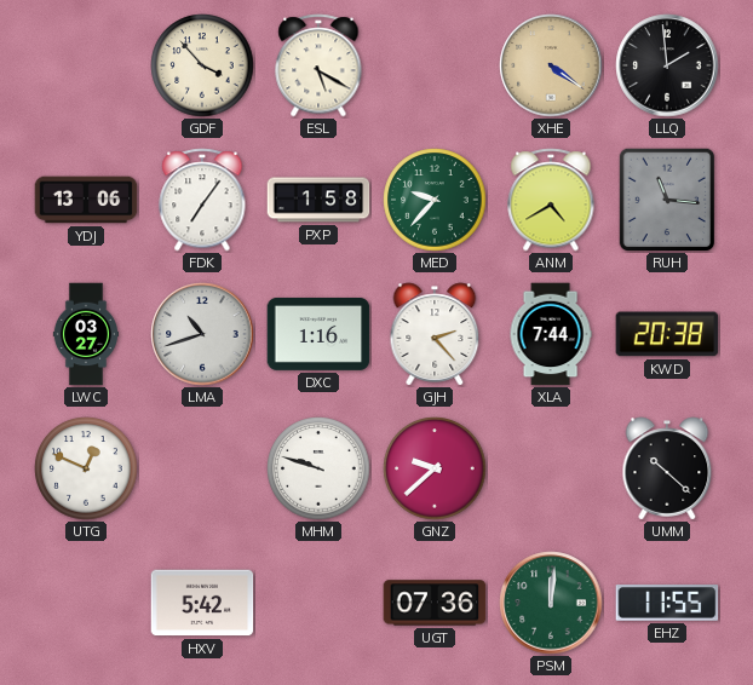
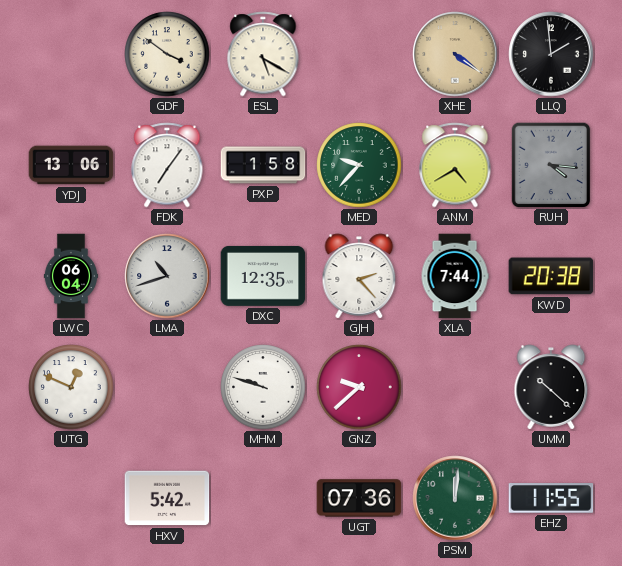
GDF: 3:53 -> 3:51 (167, 54)
RUH: 11:16 -> 4:16 (551, 165)
LWC: 03:27 -> 06:04 (70, 276)
DXC: 1:16 -> 12:35 (263, 276)
